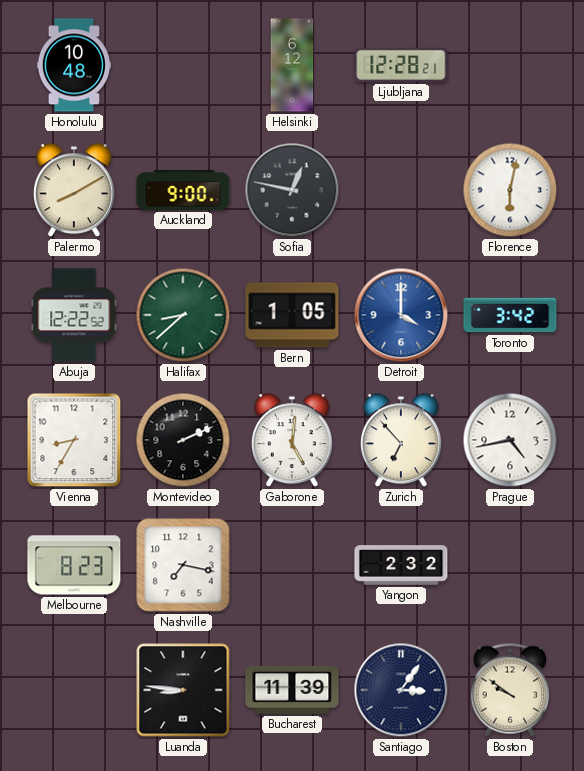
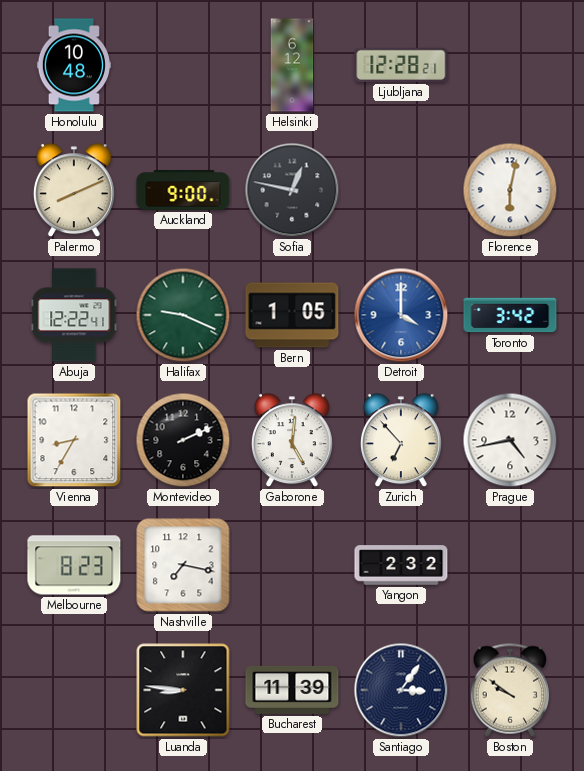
Palermo: 8:10 -> 8:11 (74, 191)
Abuja: 12:22:52 -> 12:22:41 (74, 315)
Halifax: 8:38 -> 9:19 (183, 315)
